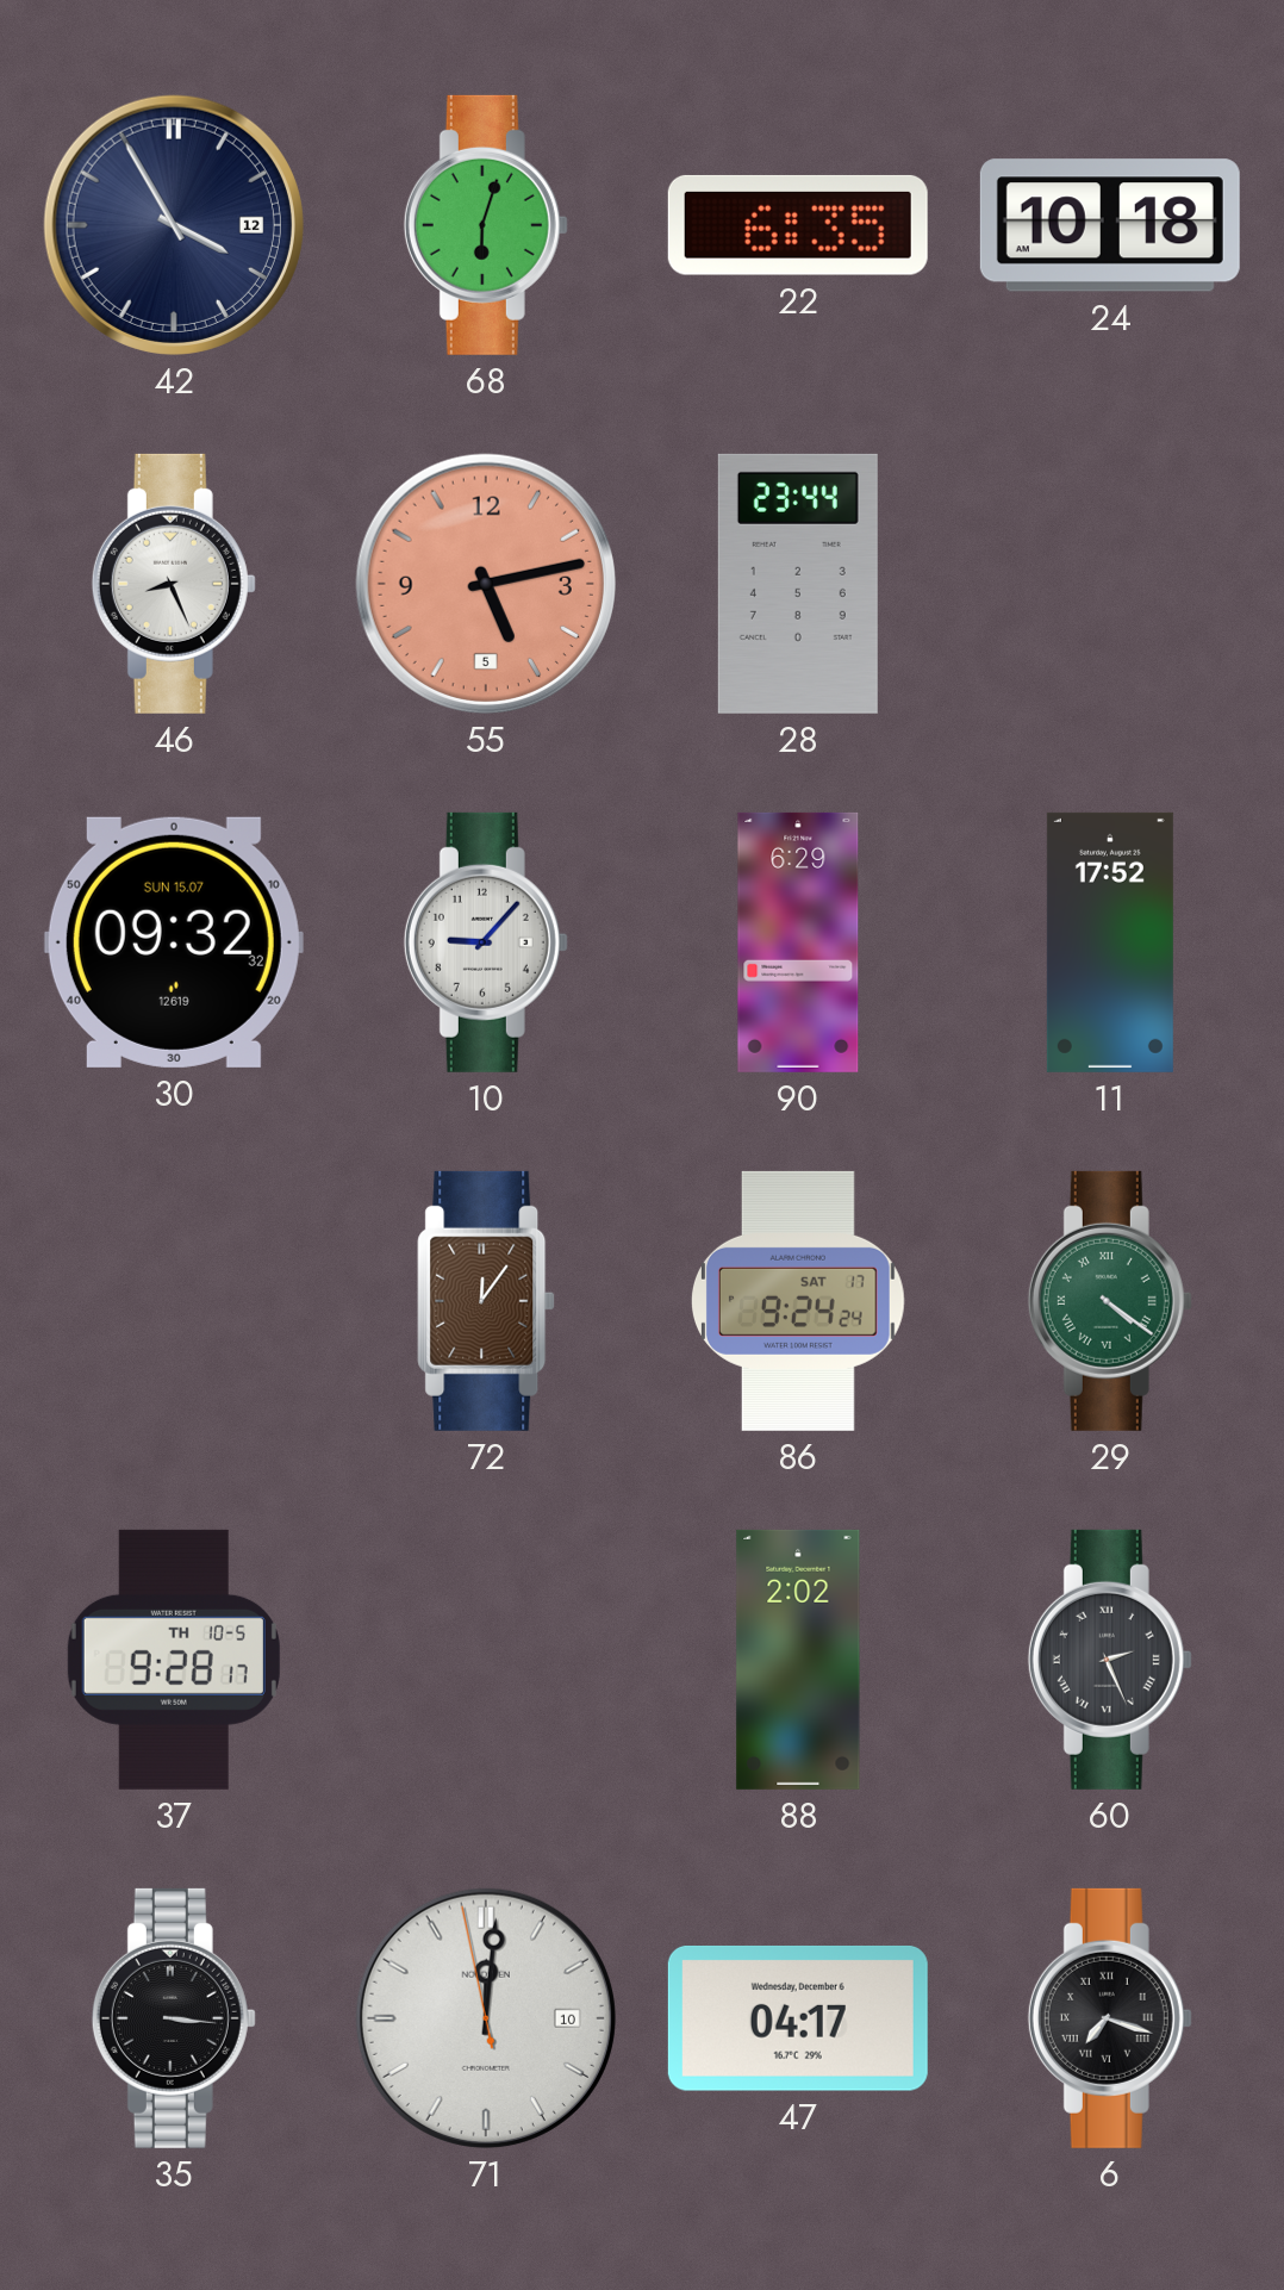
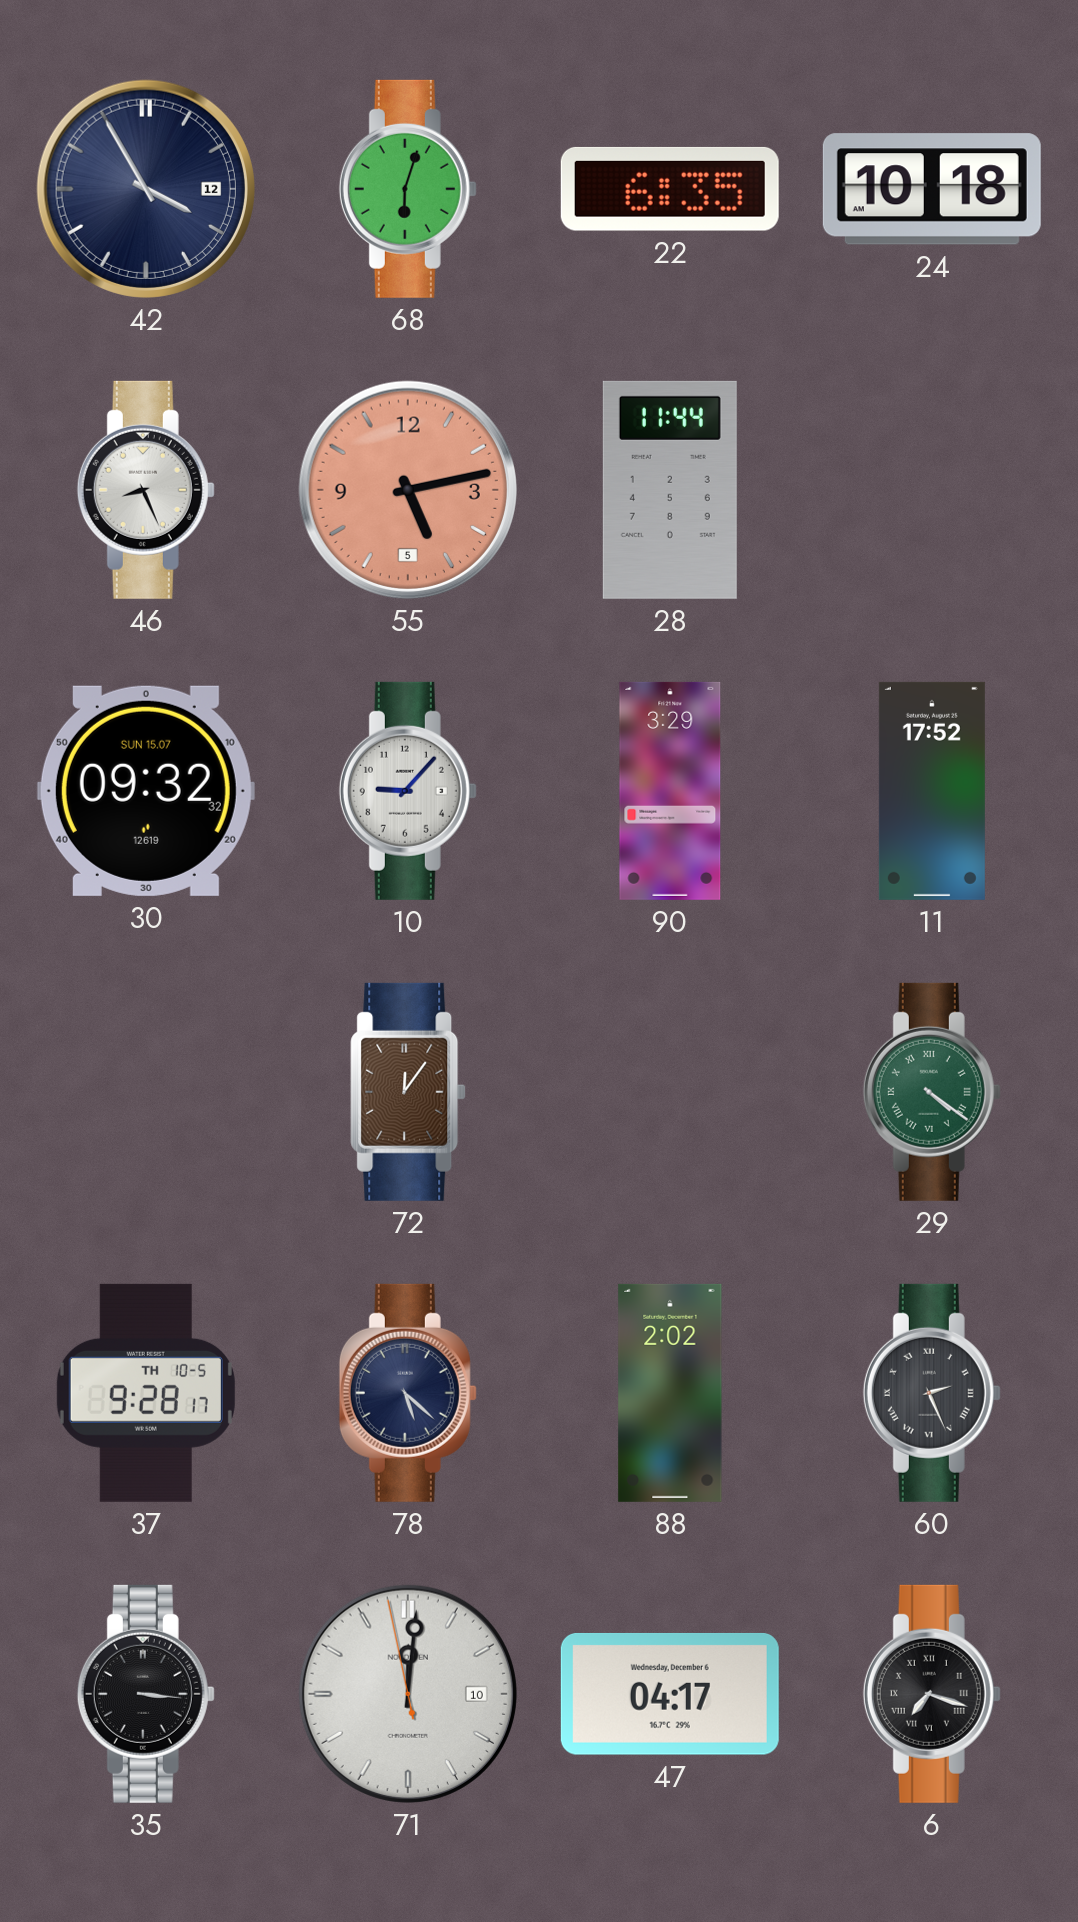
28: 23:44 -> 11:44 (670, 490)
90: 6:29 -> 3:29 (670, 791)
86: 9:24 -> none (798, 1301)
78: none -> 5:22 (408, 1393)
